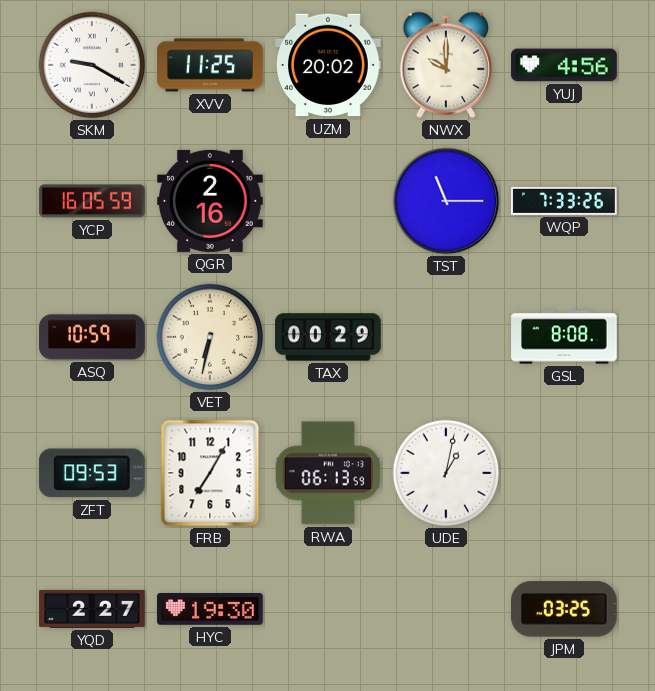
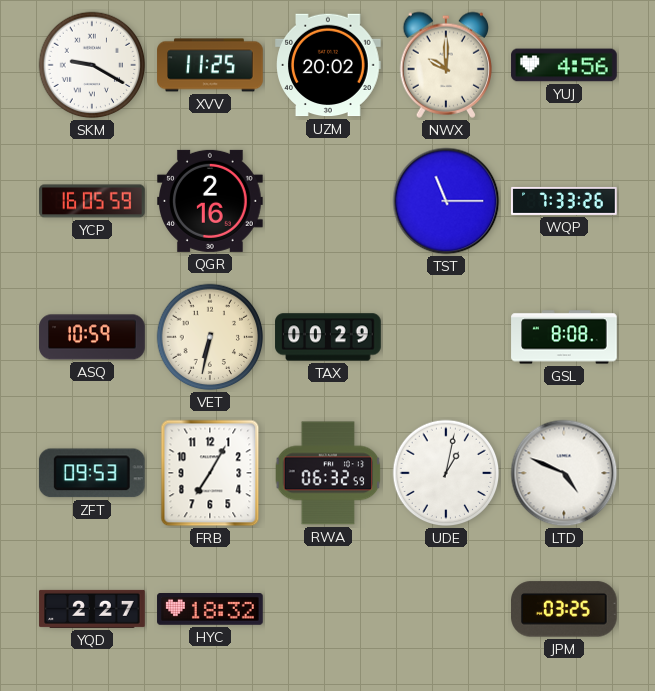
RWA: 06:13 -> 06:32 (328, 473)
LTD: none -> 4:49 (564, 473)
HYC: 19:30 -> 18:32 (210, 610)
